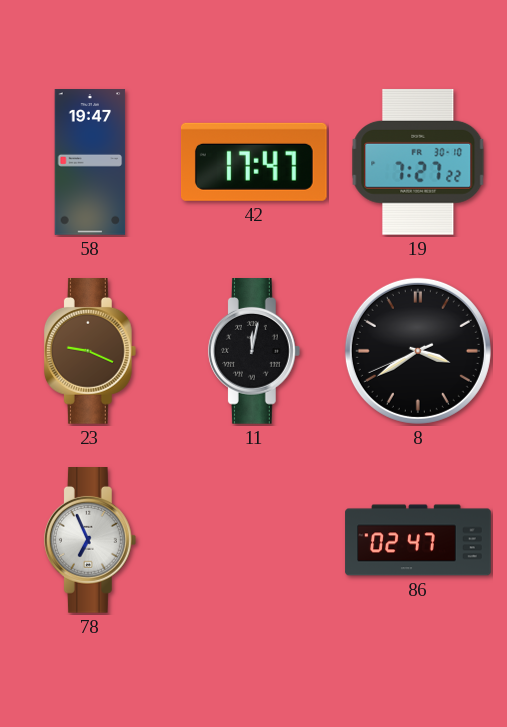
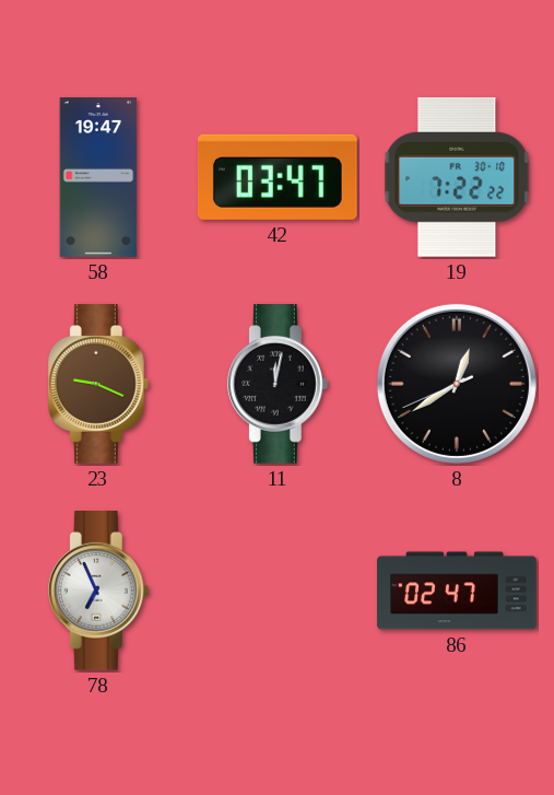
42: 17:47 -> 03:47 (278, 177)
19: 7:27 -> 7:22 (457, 177)
8: 3:39 -> 12:39 (457, 384)
